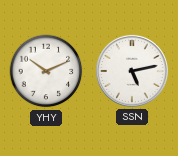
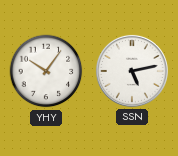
YHY: 10:11 -> 10:06 (46, 71)
